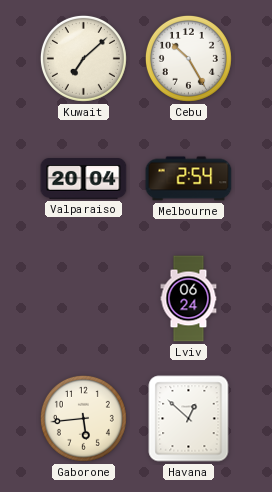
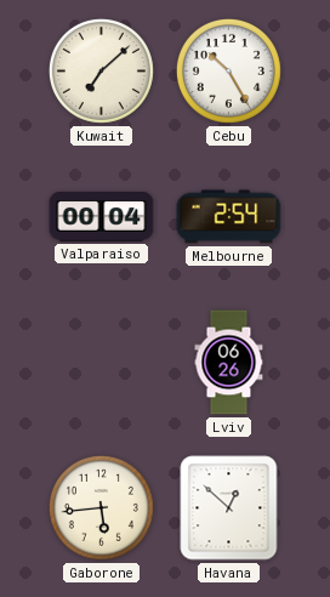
Valparaiso: 20:04 -> 00:04 (102, 217)
Lviv: 06:24 -> 06:26 (229, 363)
